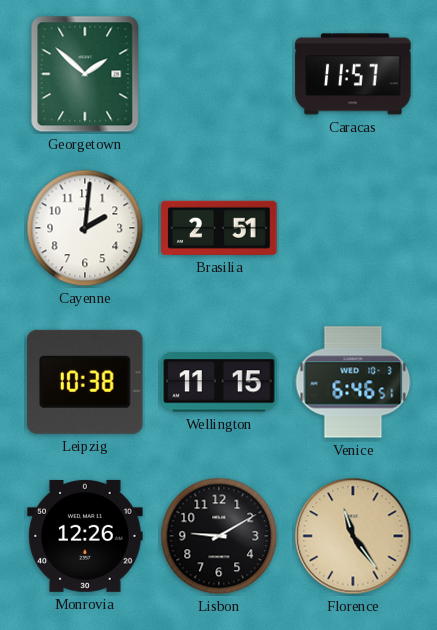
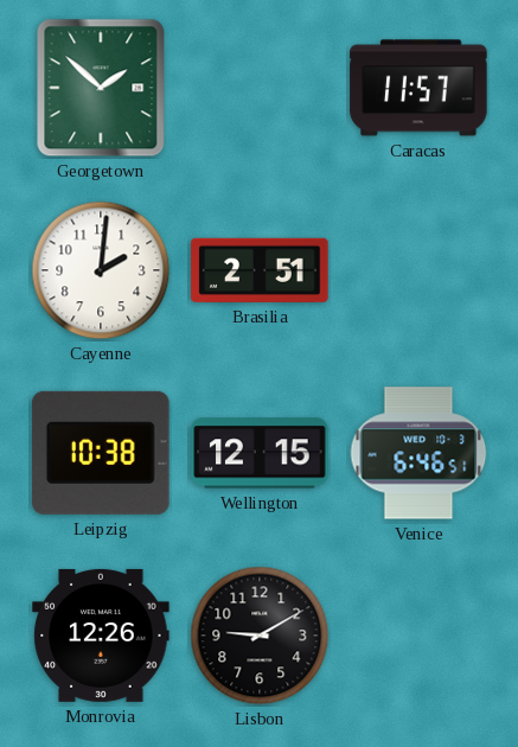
Wellington: 11:15 -> 12:15 (260, 453)
Florence: 11:24 -> none (353, 536)
